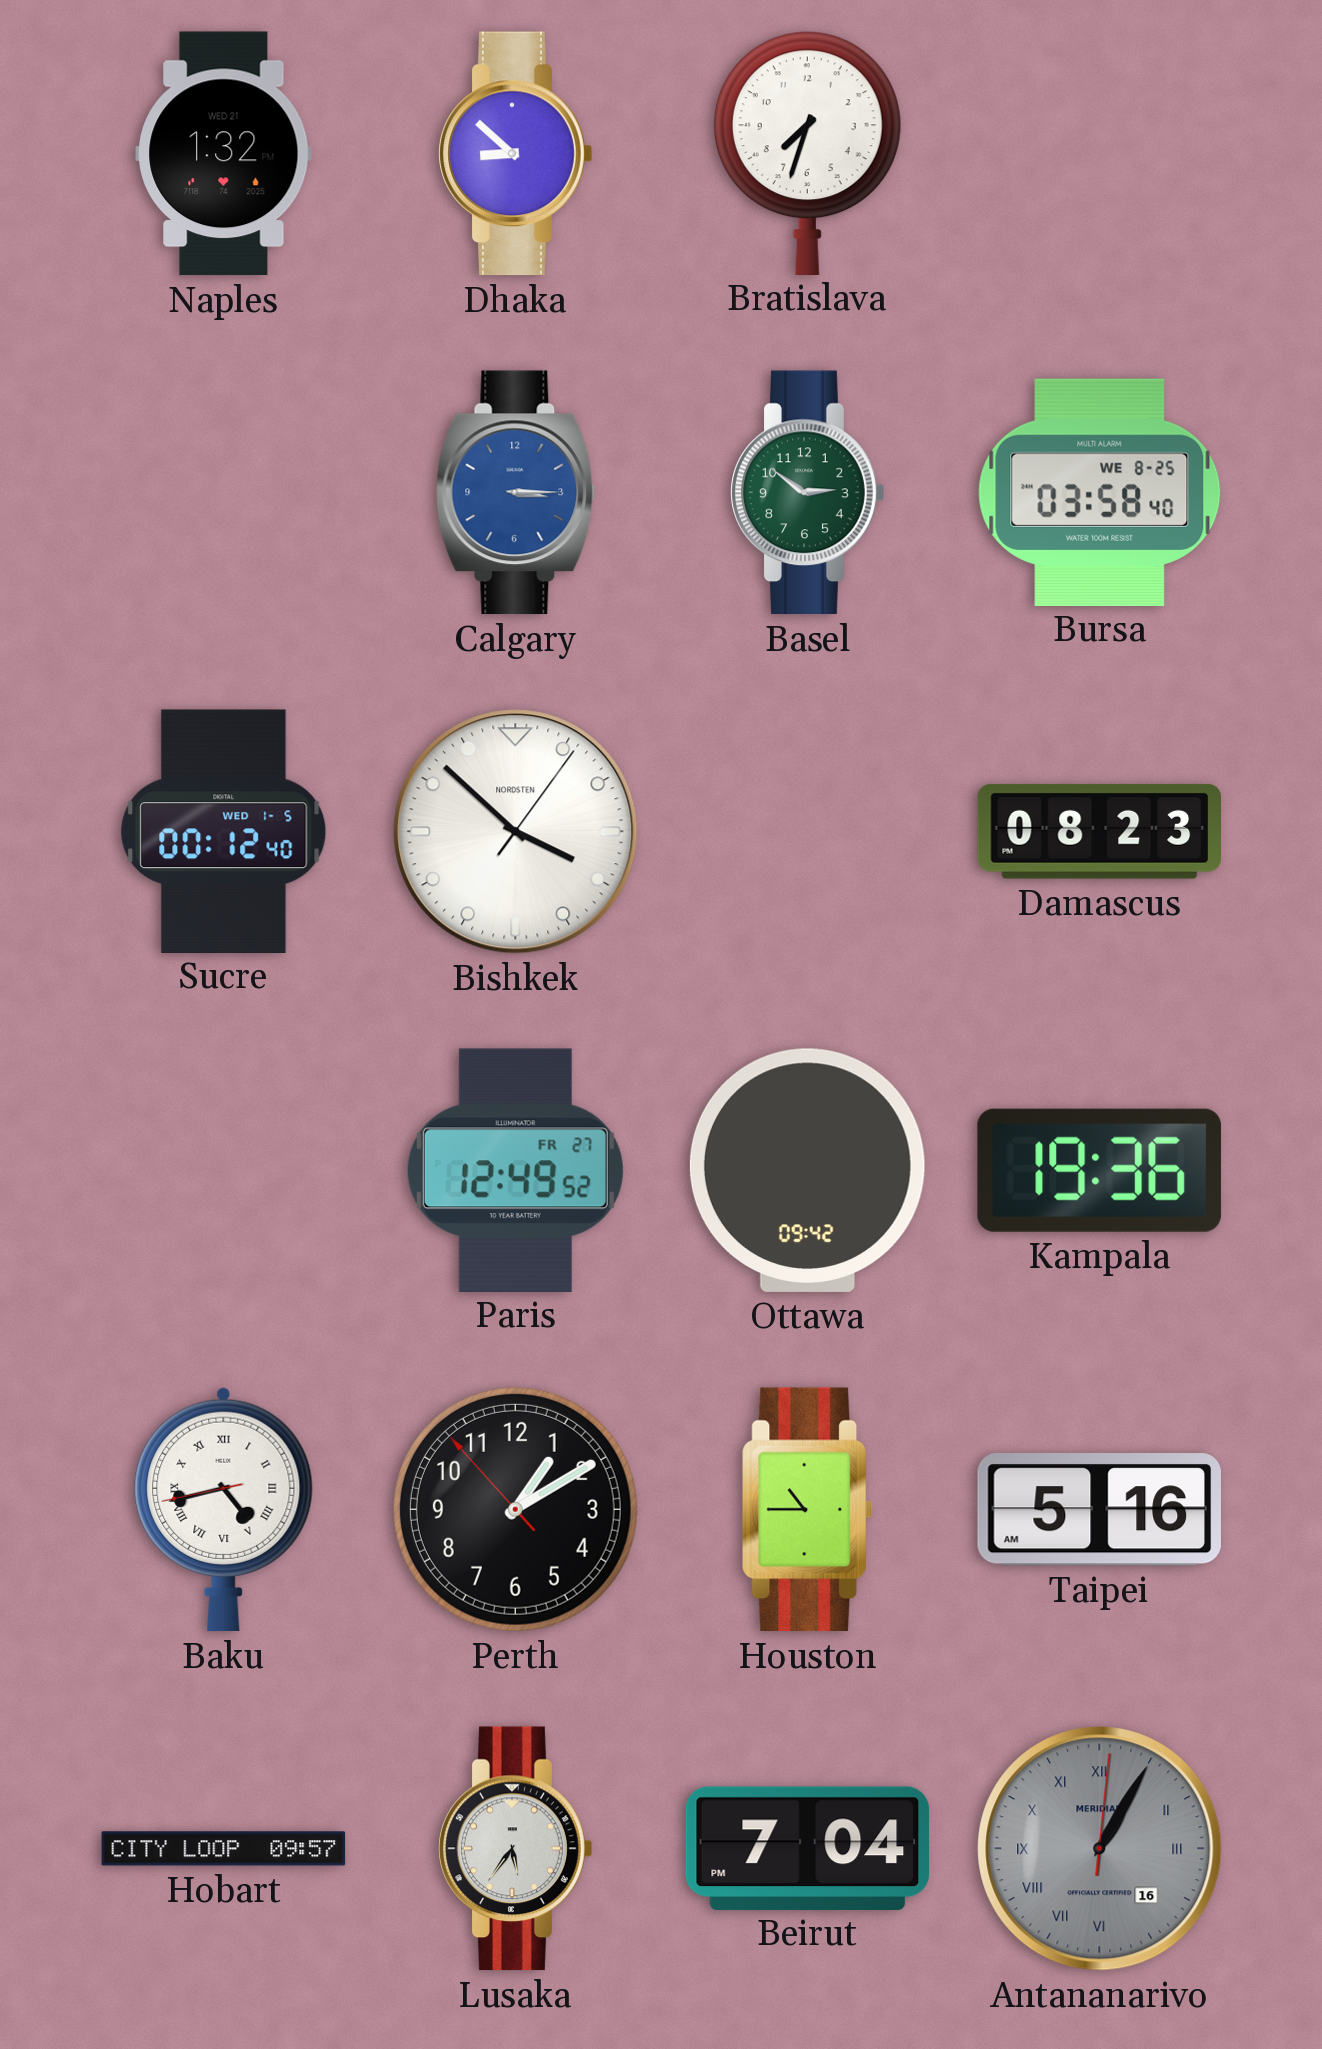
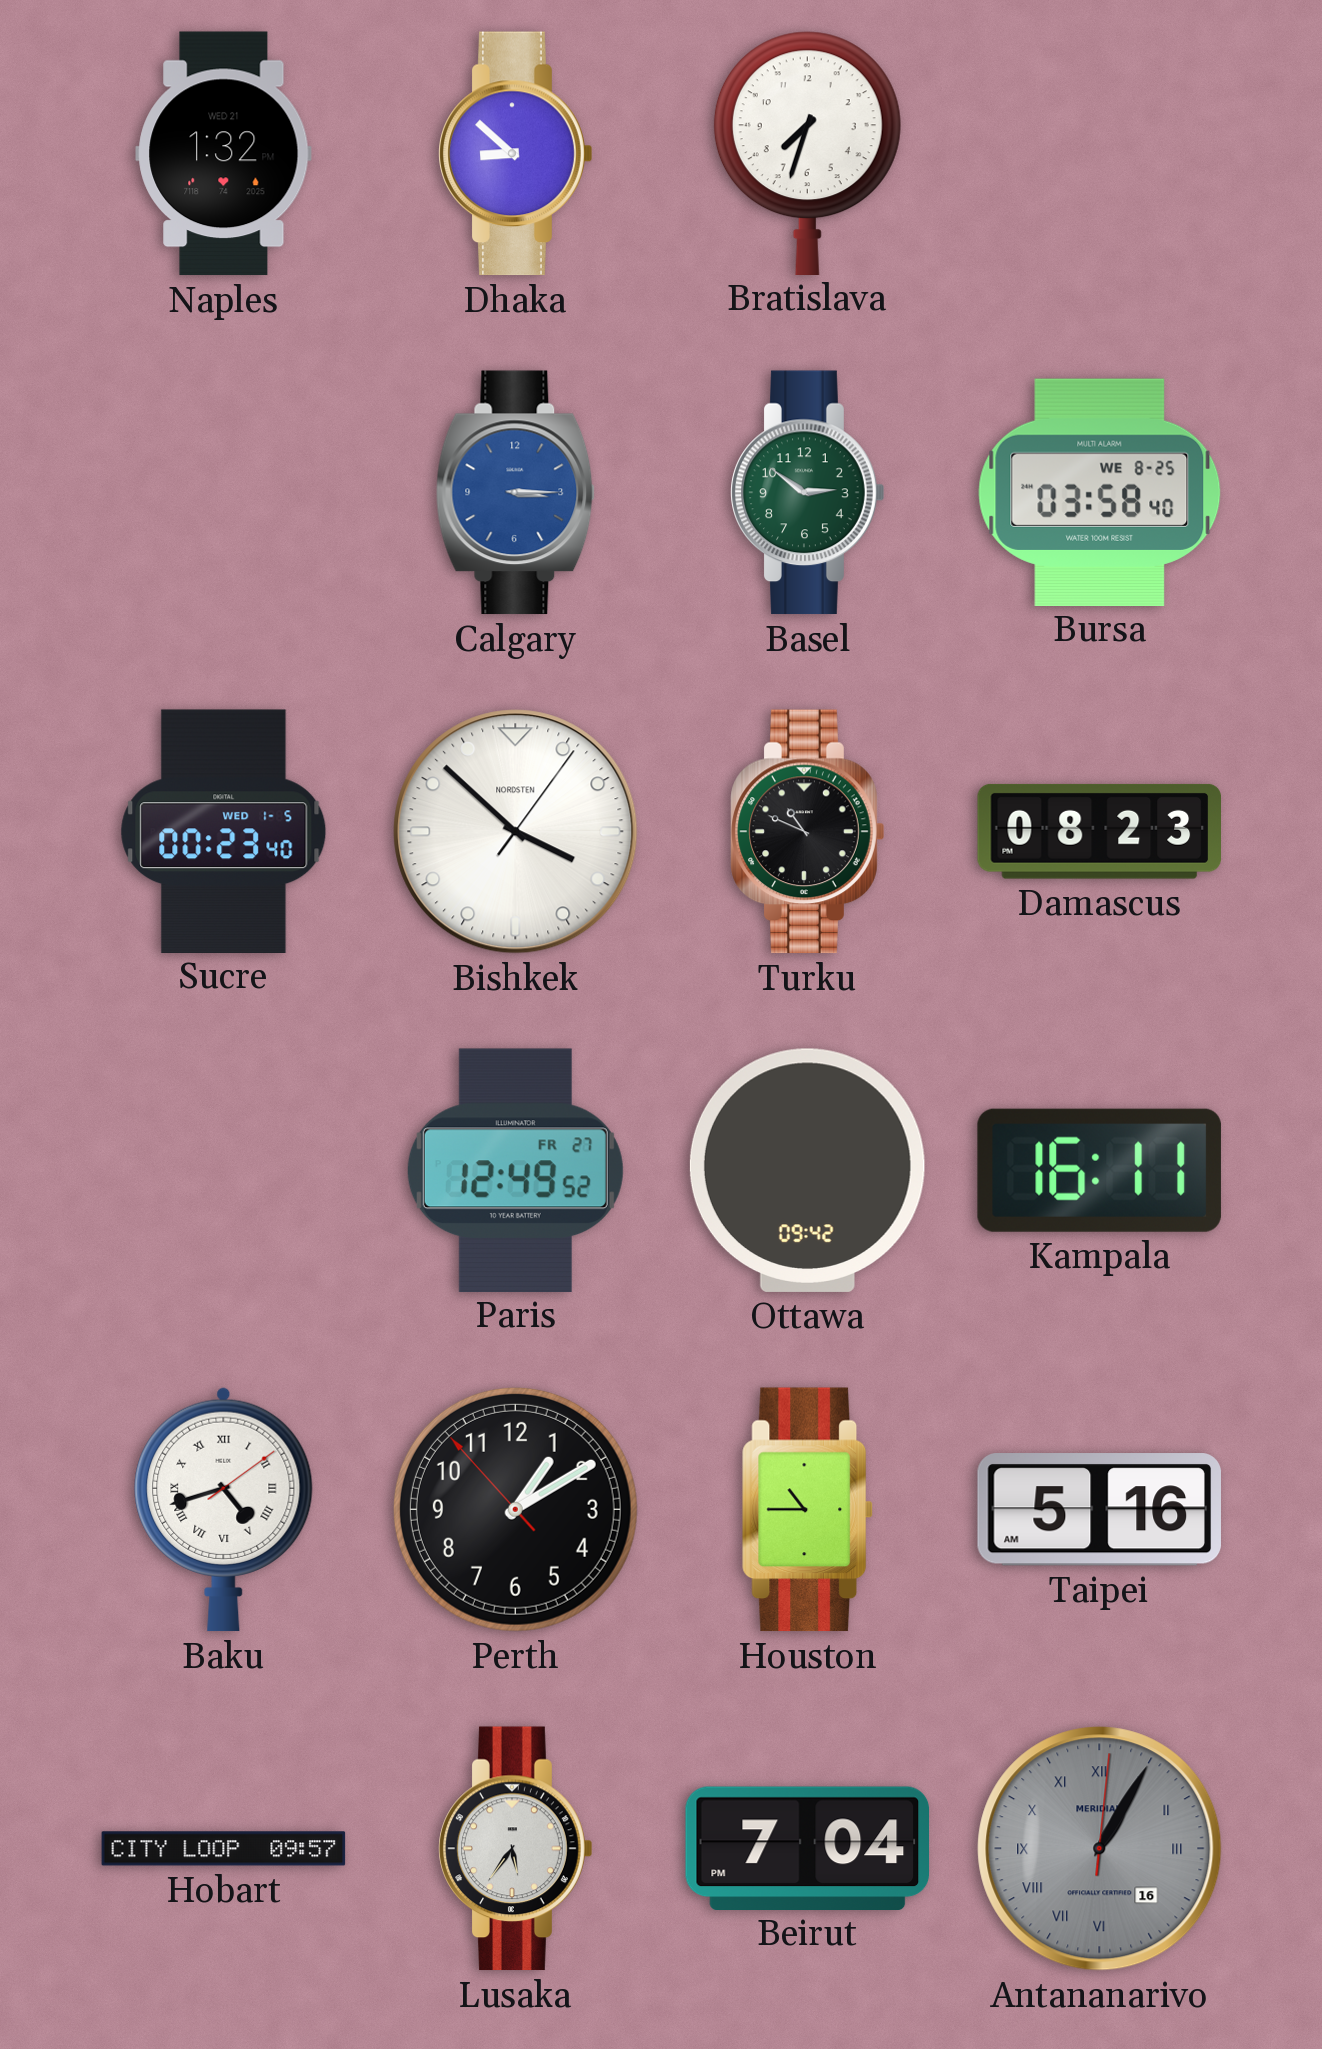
Sucre: 00:12 -> 00:23 (224, 831)
Turku: none -> 10:49 (808, 832)
Kampala: 19:36 -> 16:11 (1099, 1170)
Baku: 4:42:43 -> 4:42:09 (224, 1509)
